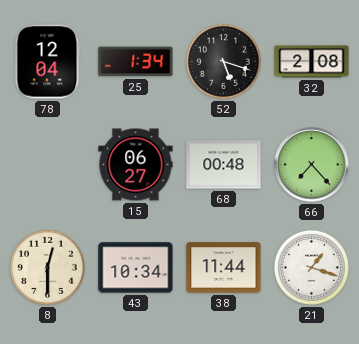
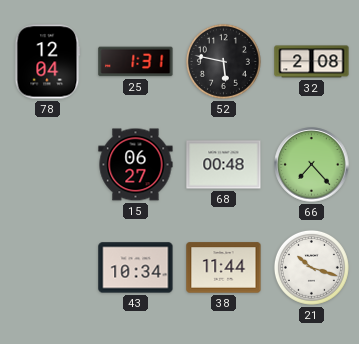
25: 1:34 -> 1:31 (136, 62)
52: 5:18 -> 5:47 (223, 61)
8: 12:30 -> none (47, 267)
21: 1:18 -> 10:18 (311, 267)
